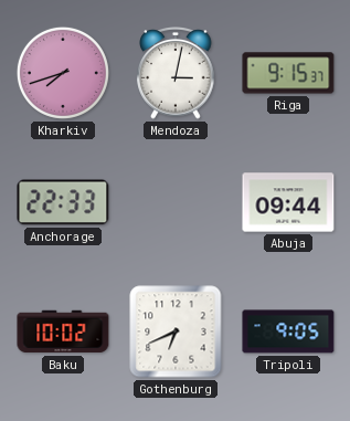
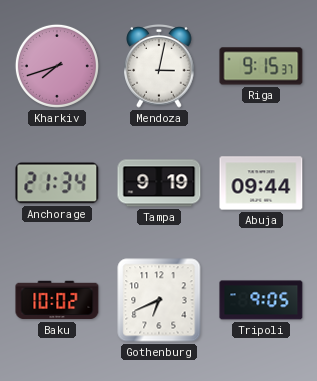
Anchorage: 22:33 -> 21:34 (57, 183)
Tampa: none -> 9:19 (159, 183)
